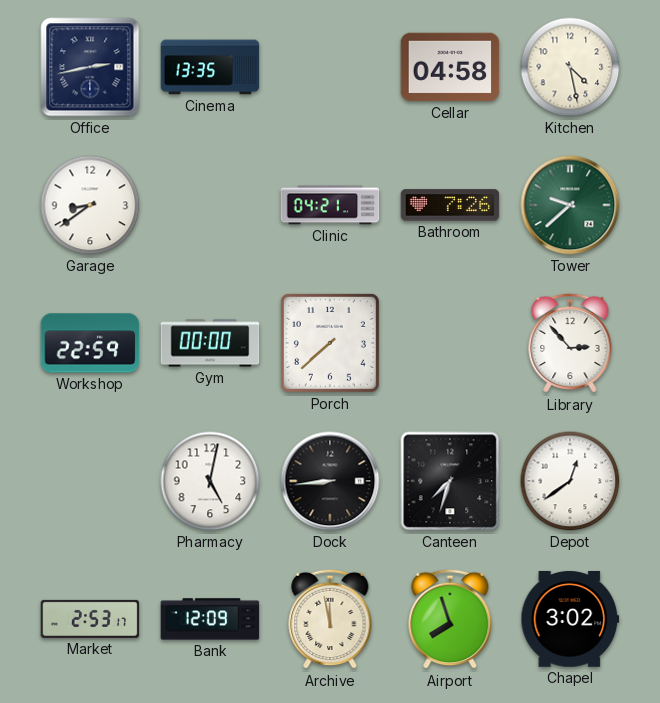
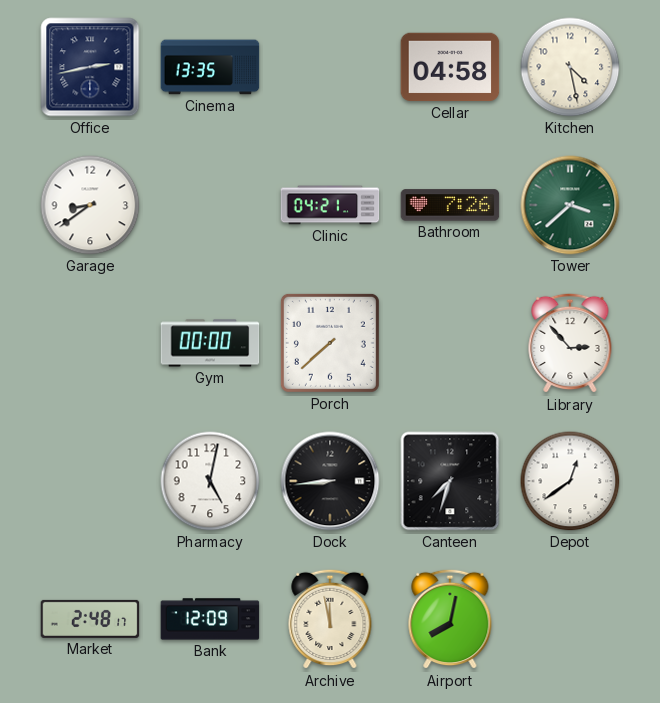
Tower: 9:38 -> 3:38 (570, 205)
Workshop: 22:59 -> none (90, 343)
Market: 2:53 -> 2:48 (90, 619)
Airport: 7:57 -> 8:02 (450, 619)
Chapel: 3:02 -> none (570, 619)
